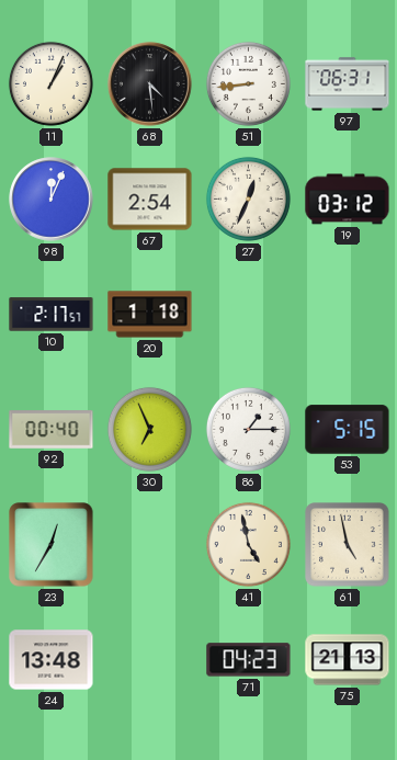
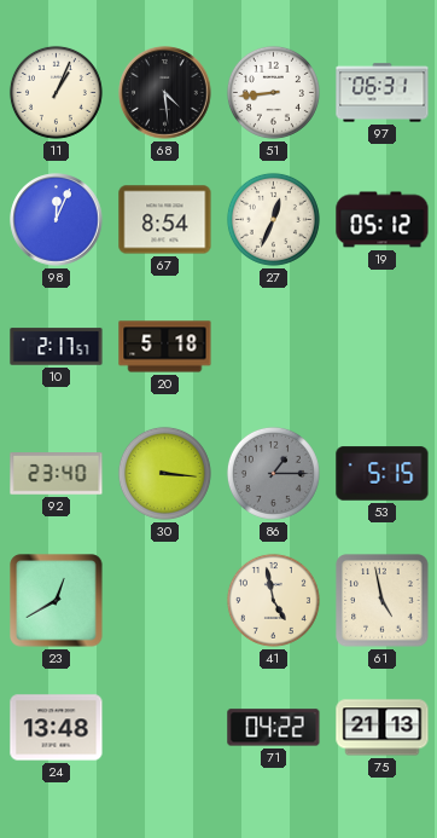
67: 2:54 -> 8:54 (165, 220)
19: 03:12 -> 05:12 (383, 220)
20: 1:18 -> 5:18 (165, 347)
92: 00:40 -> 23:40 (57, 474)
30: 6:56 -> 3:16 (164, 473)
86 dial: white -> grey (273, 473)
23: 12:35 -> 12:40 (57, 601)
71: 04:23 -> 04:22 (274, 728)
